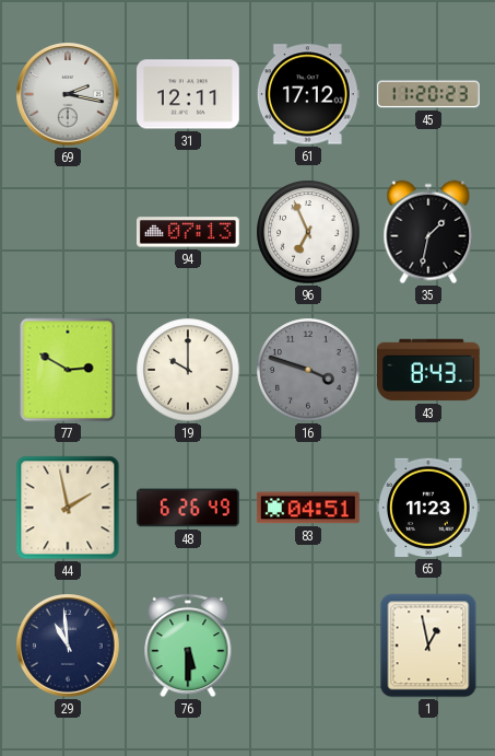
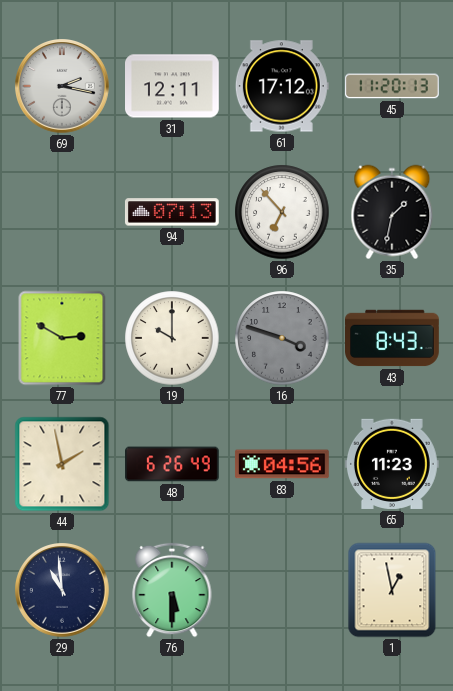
45: 11:20:23 -> 11:20:13 (393, 86)
96: 6:56 -> 6:53 (282, 212)
83: 04:51 -> 04:56 (282, 464)
